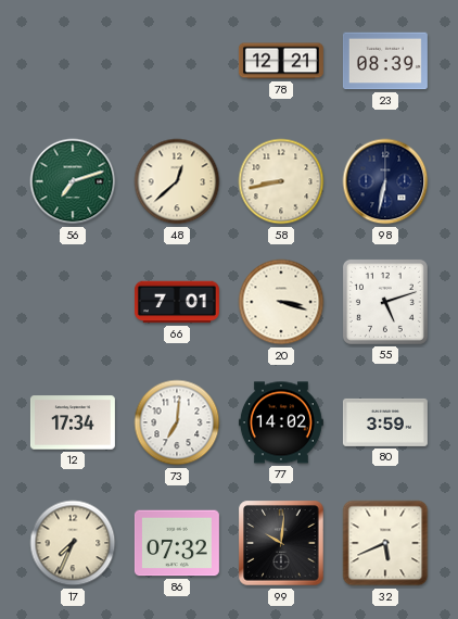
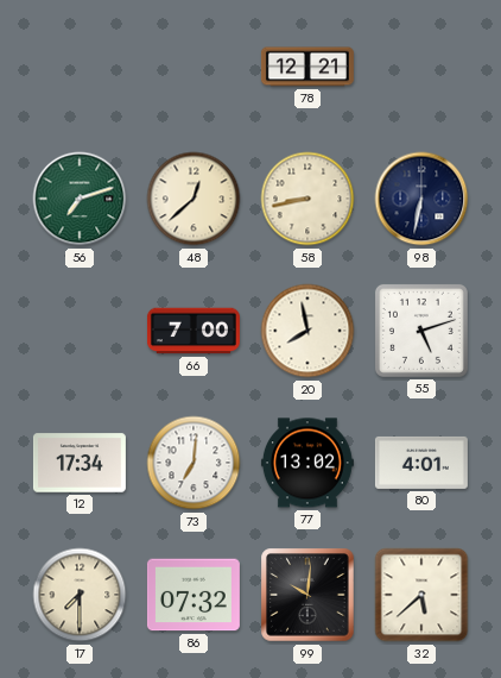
23: 08:39 -> none (385, 61)
66: 7:01 -> 7:00 (194, 331)
20: 3:18 -> 7:58 (307, 331)
77: 14:02 -> 13:02 (307, 463)
80: 3:59 -> 4:01 (421, 463)
17: 7:34 -> 7:30 (80, 595)
32: 5:41 -> 5:38 (421, 595)
